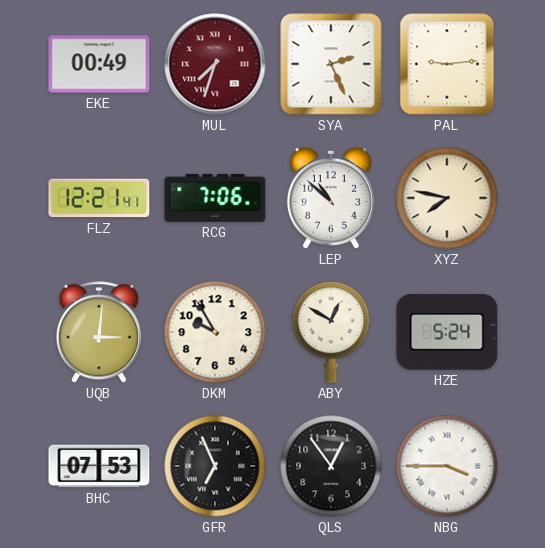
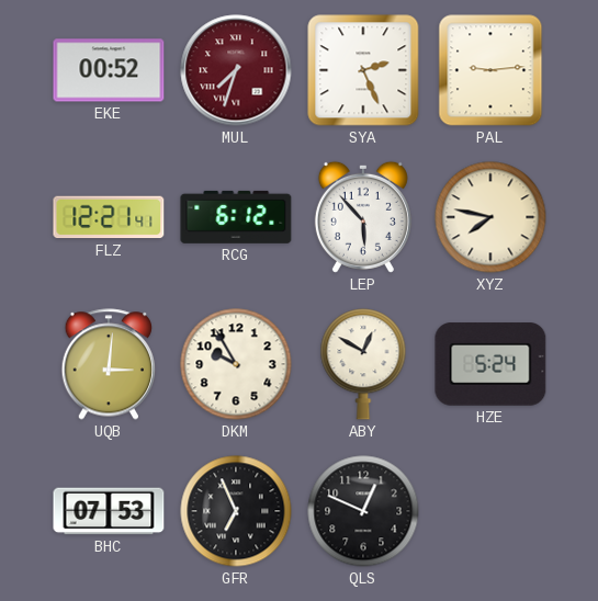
EKE: 00:49 -> 00:52 (109, 70)
RCG: 7:06 -> 6:12 (236, 217)
LEP: 10:52 -> 5:53 (363, 217)
QLS: 12:54 -> 12:49 (363, 511)
NBG: 3:45 -> none (447, 466)
